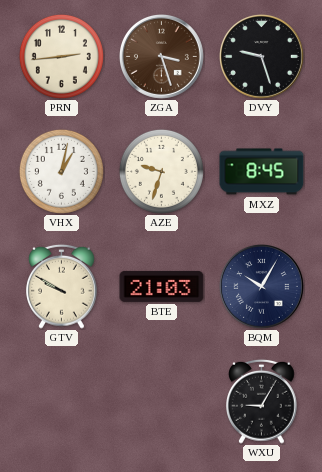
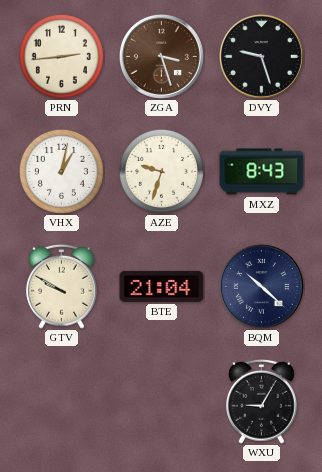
MXZ: 8:45 -> 8:43 (262, 172)
BTE: 21:03 -> 21:04 (162, 286)
BQM: 10:05 -> 10:22 (261, 286)
